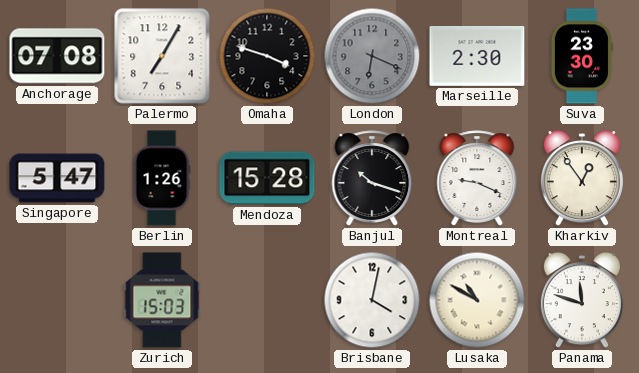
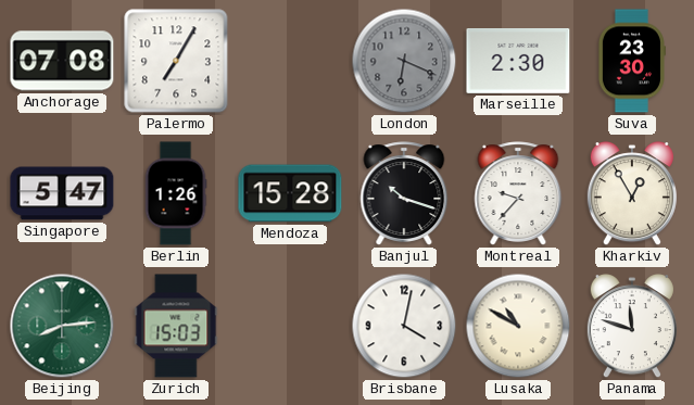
Omaha: 3:48 -> none (267, 56)
Montreal: 9:19 -> 9:37 (518, 193)
Kharkiv: 12:54 -> 12:55 (632, 194)
Beijing: none -> 8:14 (62, 326)
